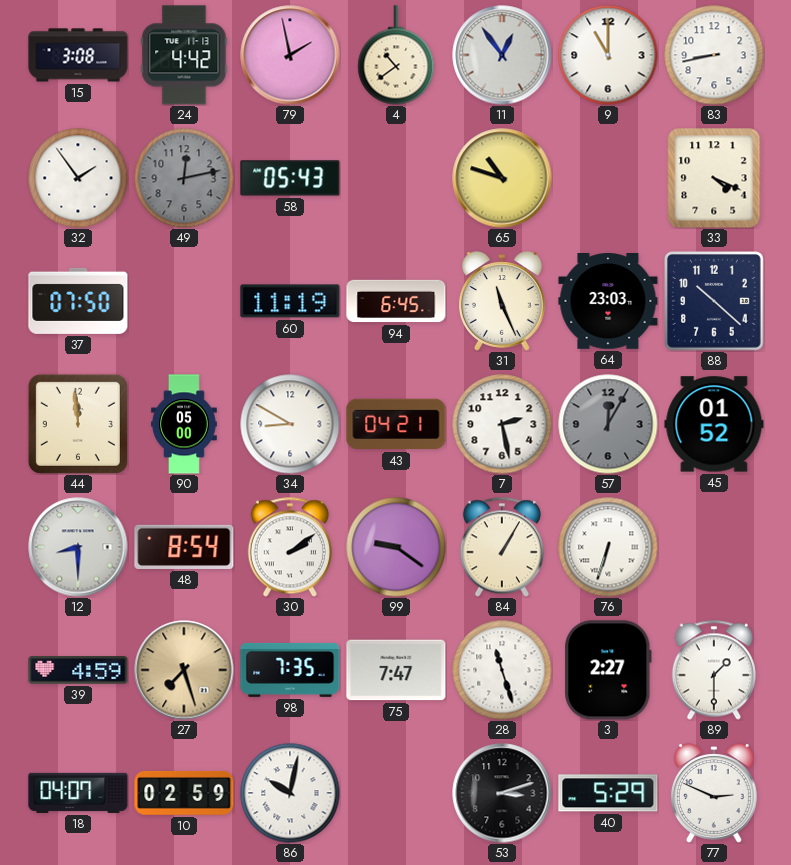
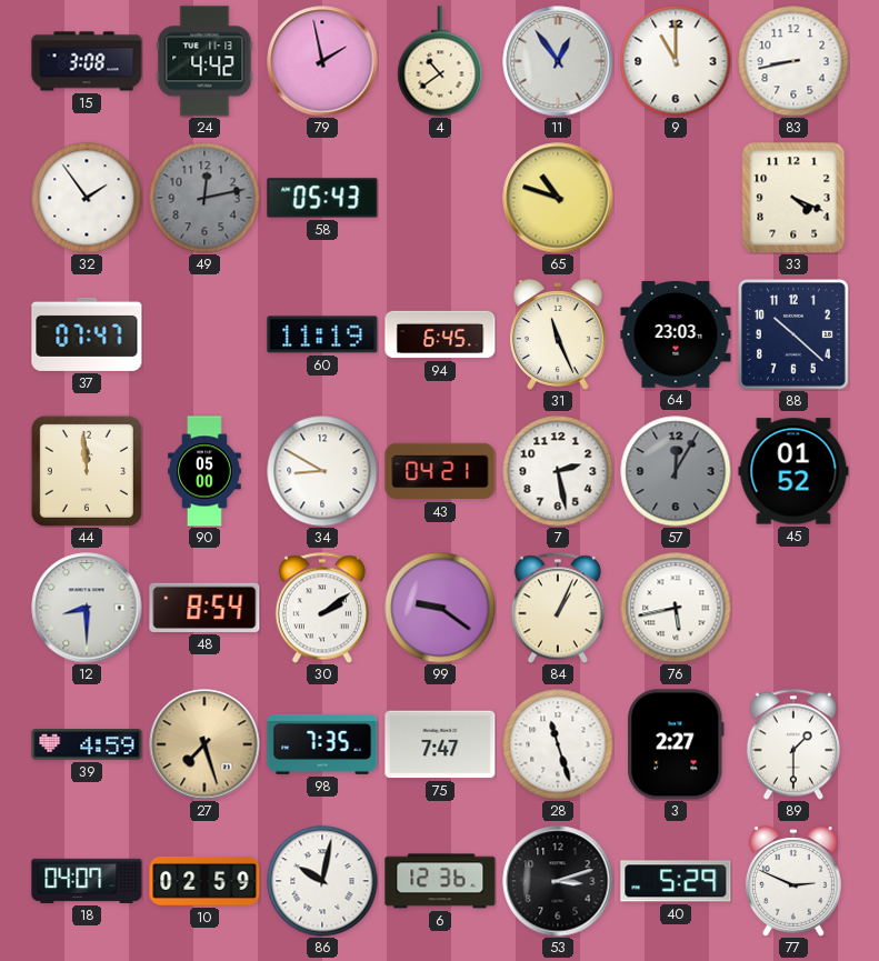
37: 07:50 -> 07:47 (87, 334)
84: 1:05 -> 1:04 (558, 608)
76: 6:33 -> 5:43 (676, 608)
6: none -> 12:36 (440, 881)
